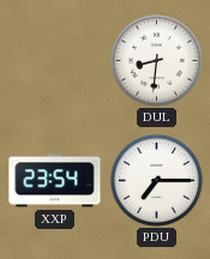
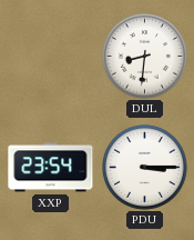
PDU: 7:15 -> 3:15 (145, 168)
